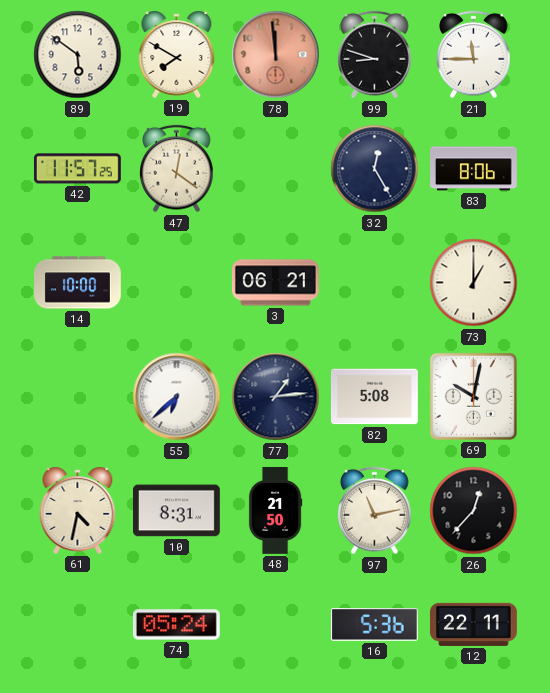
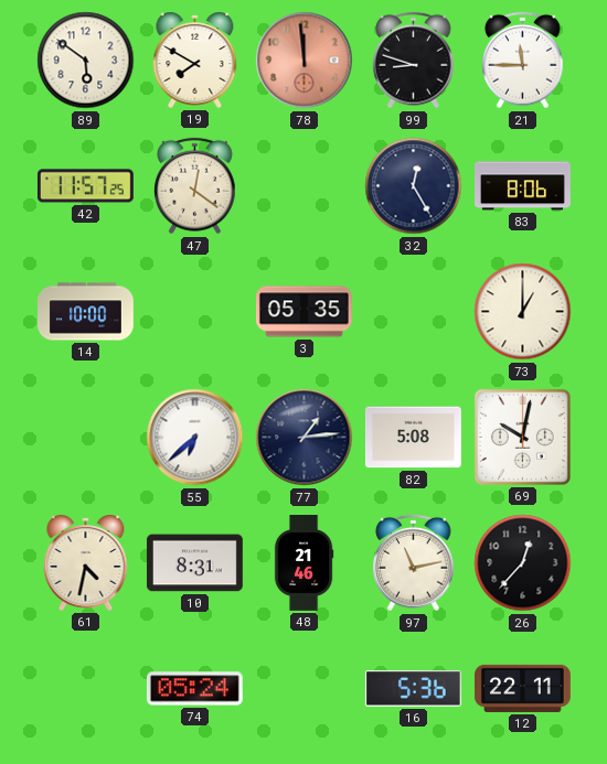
3: 06:21 -> 05:35 (303, 312)
48: 21:50 -> 21:46 (303, 563)
